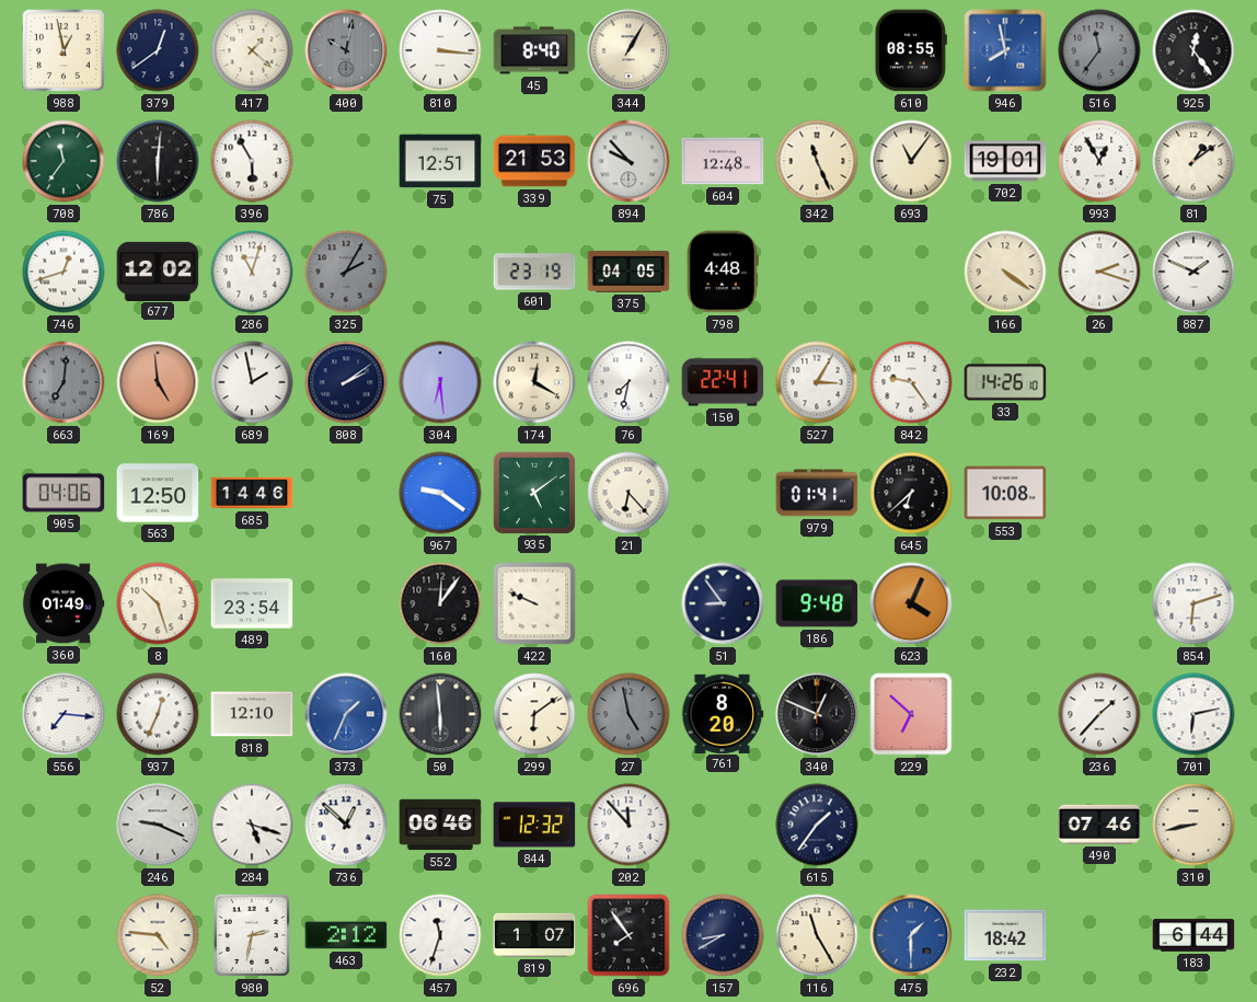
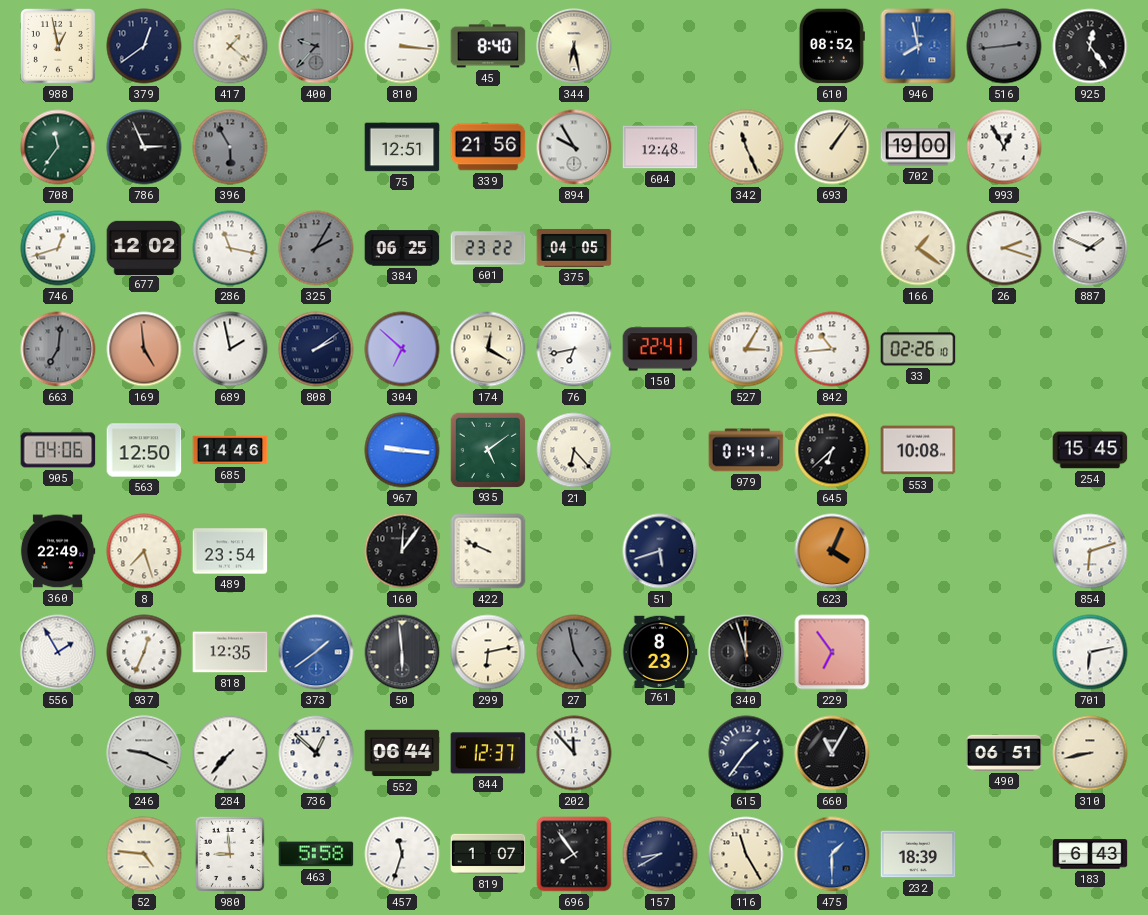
400: 10:02 -> 9:37 (316, 46)
344: 1:05 -> 6:28 (574, 46)
610: 08:55 -> 08:52 (832, 46)
516: 11:36 -> 2:44 (1004, 46)
786: 6:01 -> 2:56 (144, 147)
396 dial: white -> grey (230, 147)
339: 21:53 -> 21:56 (488, 147)
894: 9:53 -> 9:55 (574, 147)
693: 11:06 -> 1:06 (832, 147)
702: 19:01 -> 19:00 (918, 147)
81: 1:09 -> none (1193, 161)
286: 11:03 -> 11:17 (230, 248)
384: none -> 06:25 (402, 248)
601: 23:19 -> 23:22 (488, 248)
798: 4:48 -> none (723, 272)
166: 4:21 -> 1:21 (918, 248)
304: 6:29 -> 6:52 (402, 349)
76: 7:32 -> 6:43 (574, 349)
842: 9:24 -> 10:44 (832, 349)
33: 14:26 -> 02:26 (918, 349)
967: 9:21 -> 9:16 (402, 450)
254: none -> 15:45 (1090, 450)
360: 01:49 -> 22:49 (58, 551)
8: 10:27 -> 7:27 (144, 551)
51: 8:54 -> 5:42 (660, 551)
186: 9:48 -> none (817, 603)
556: 7:16 -> 1:55 (58, 652)
818: 12:10 -> 12:35 (230, 652)
373: 1:34 -> 1:39 (316, 652)
299: 6:09 -> 6:13 (488, 652)
761: 8:20 -> 8:23 (660, 651)
340: 12:49 -> 11:57 (746, 652)
229: 6:52 -> 6:54 (832, 652)
236: 1:37 -> none (1099, 714)
284: 5:18 -> 7:37 (230, 753)
552: 06:46 -> 06:44 (402, 753)
844: 12:32 -> 12:37 (488, 753)
660: none -> 11:05 (832, 753)
490: 07:46 -> 06:51 (1004, 753)
980: 2:32 -> 8:59 (230, 854)
463: 2:12 -> 5:58 (316, 854)
232: 18:42 -> 18:39 (918, 854)
183: 6:44 -> 6:43 (1090, 854)
